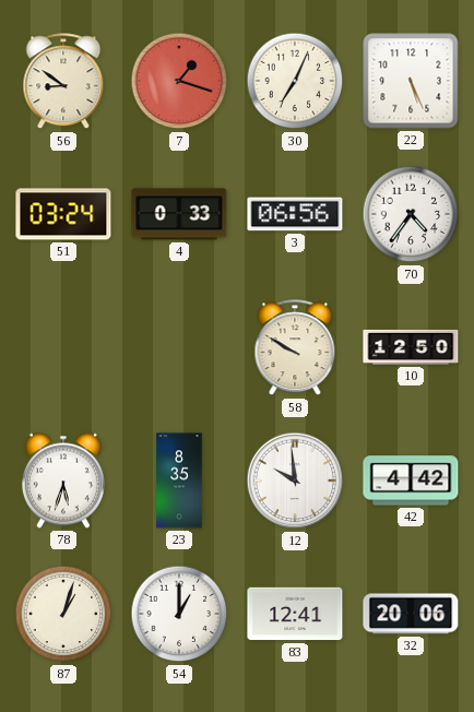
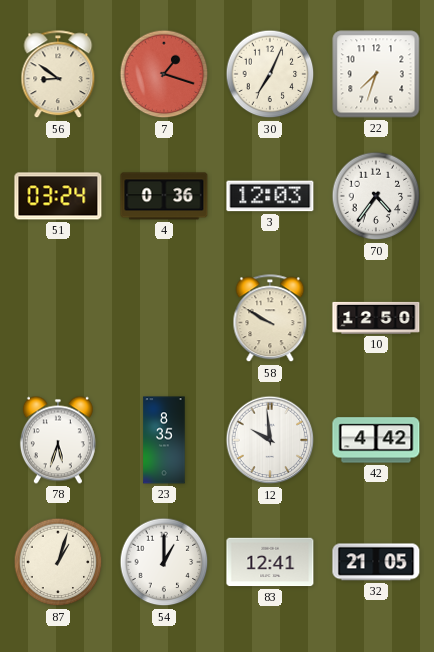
22: 5:26 -> 7:33 (376, 74)
4: 0:33 -> 0:36 (164, 196)
3: 06:56 -> 12:03 (270, 196)
32: 20:06 -> 21:05 (376, 562)
